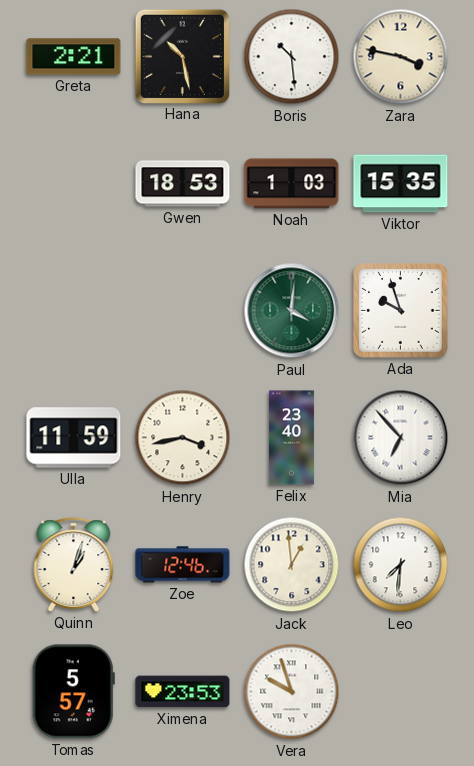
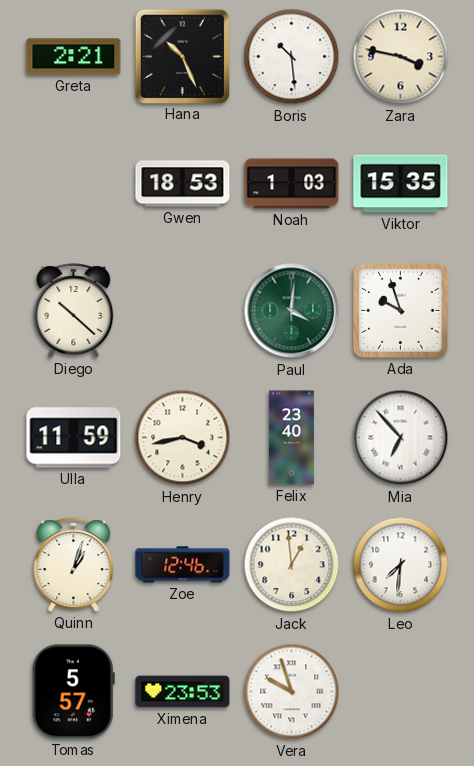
Hana: 10:28 -> 10:26 (182, 56)
Diego: none -> 10:22 (74, 311)
